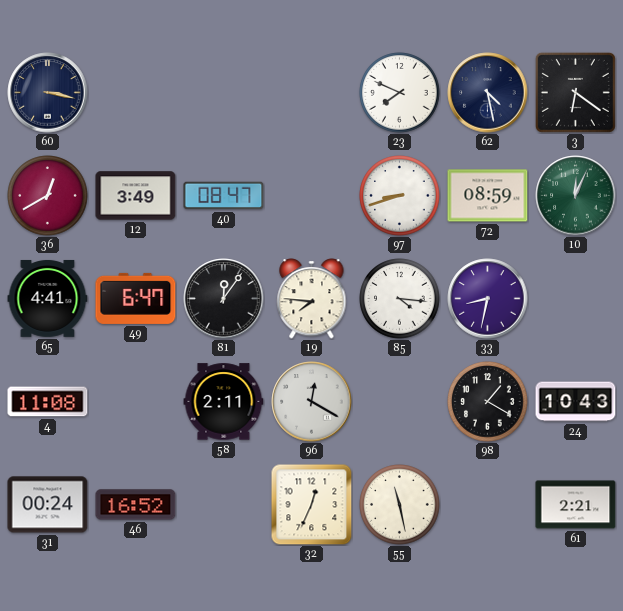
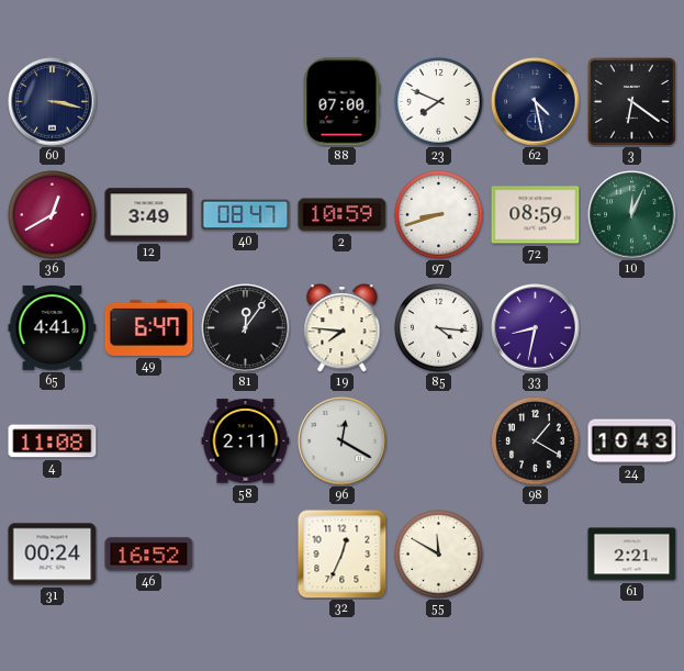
88: none -> 07:00 (341, 102)
2: none -> 10:59 (343, 215)
55: 11:28 -> 11:50 (439, 555)
